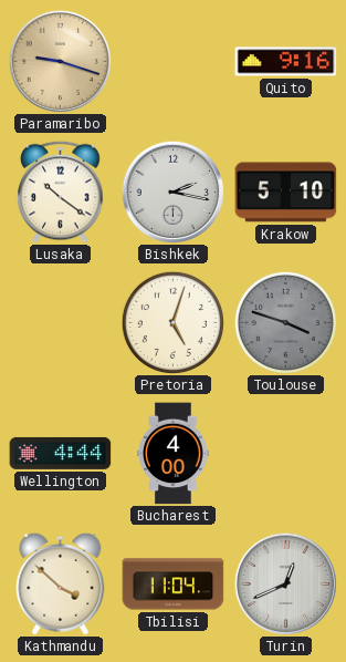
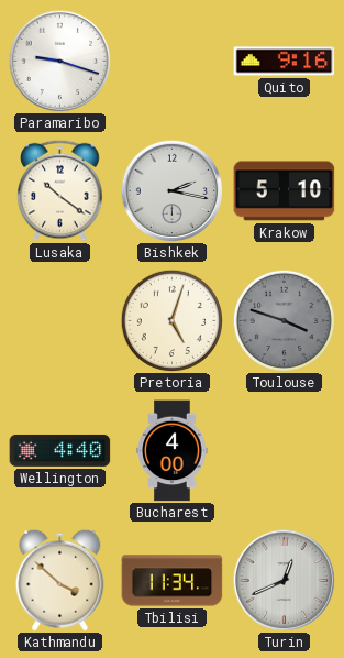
Paramaribo dial: champagne -> white (59, 61)
Wellington: 4:44 -> 4:40 (60, 450)
Tbilisi: 11:04 -> 11:34 (173, 581)
